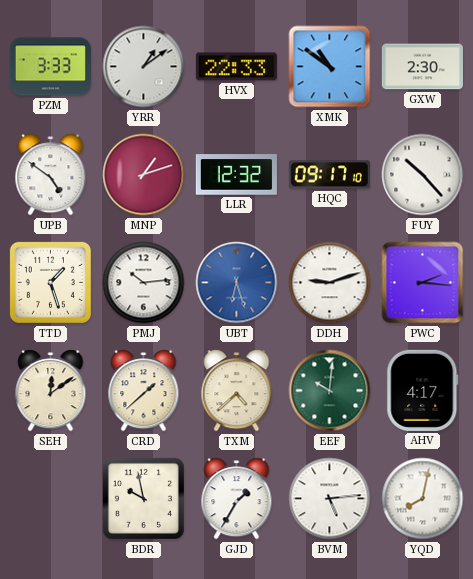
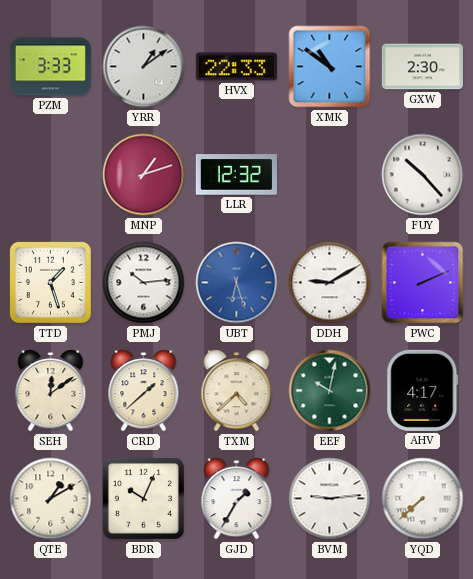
UPB: 4:51 -> none (51, 175)
HQC: 09:17 -> none (329, 175)
DDH: 9:12 -> 9:10 (330, 283)
PWC: 2:16 -> 2:11 (423, 283)
EEF: 10:01 -> 10:02 (330, 391)
QTE: none -> 1:10 (51, 499)
BDR: 9:58 -> 10:04 (143, 498)
BVM: 5:14 -> 9:14 (330, 499)
YQD: 8:02 -> 7:38 (423, 499)
